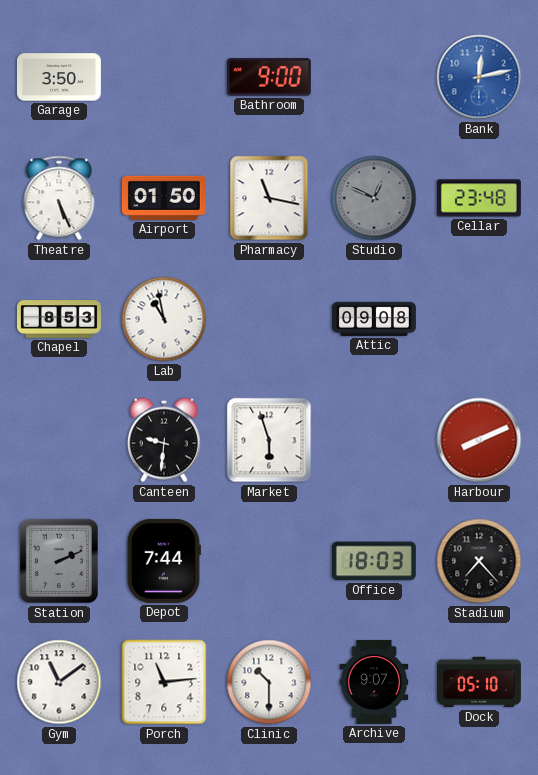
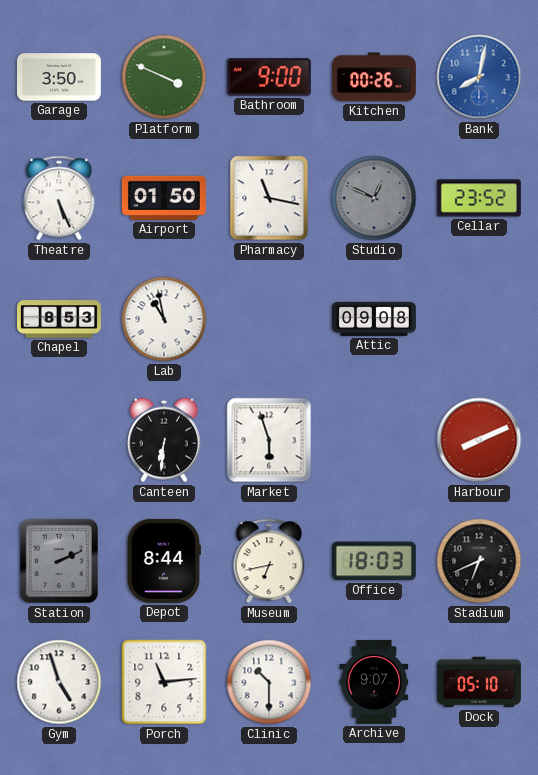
Platform: none -> 3:49 (164, 77)
Kitchen: none -> 00:26 (374, 77)
Bank: 12:13 -> 8:02 (479, 77)
Cellar: 23:48 -> 23:52 (479, 198)
Canteen: 9:31 -> 6:31 (164, 440)
Depot: 7:44 -> 8:44 (164, 561)
Museum: none -> 6:43 (269, 561)
Stadium: 7:23 -> 6:41 (479, 561)
Gym: 11:09 -> 4:57 (59, 682)
